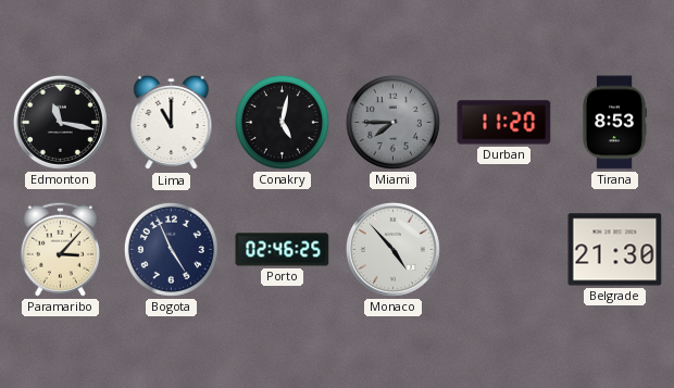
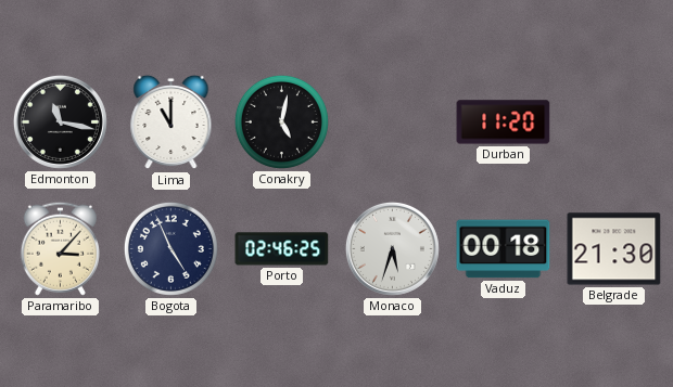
Miami: 7:45 -> none (392, 122)
Tirana: 8:53 -> none (613, 123)
Monaco: 4:53 -> 5:33 (392, 248)
Vaduz: none -> 00:18 (504, 249)
